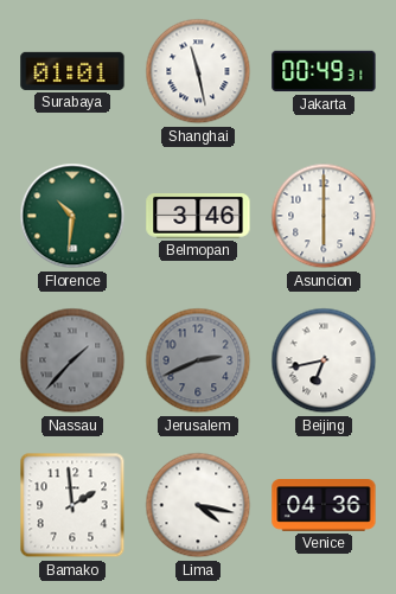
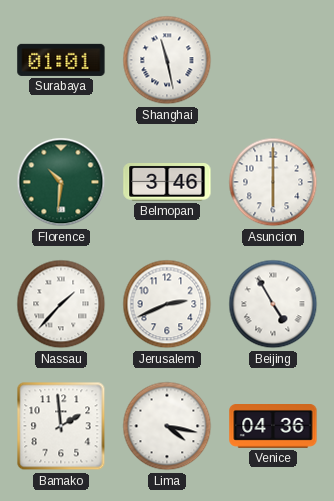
Jakarta: 00:49 -> none (324, 71)
Nassau dial: grey -> white (61, 304)
Jerusalem dial: grey -> white (167, 304)
Beijing: 6:43 -> 4:55 (273, 304)
